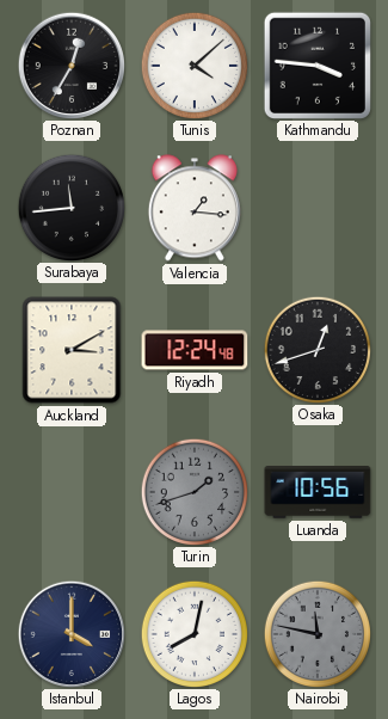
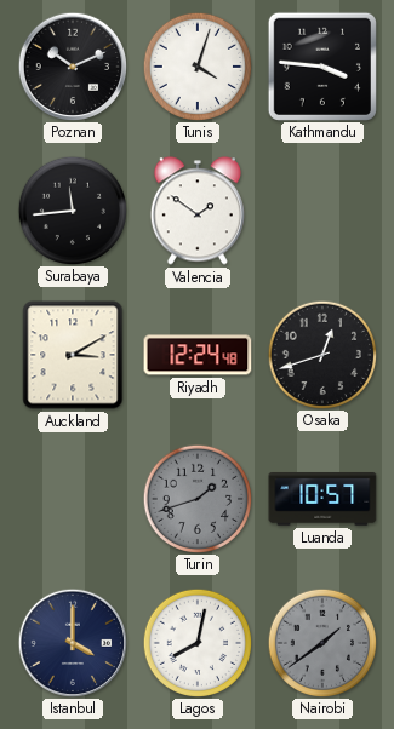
Poznan: 12:35 -> 10:11 (72, 65)
Tunis: 4:08 -> 4:03 (196, 65)
Valencia: 1:16 -> 1:51 (198, 211)
Luanda: 10:56 -> 10:57 (322, 499)
Nairobi: 11:47 -> 1:39 (321, 642)
